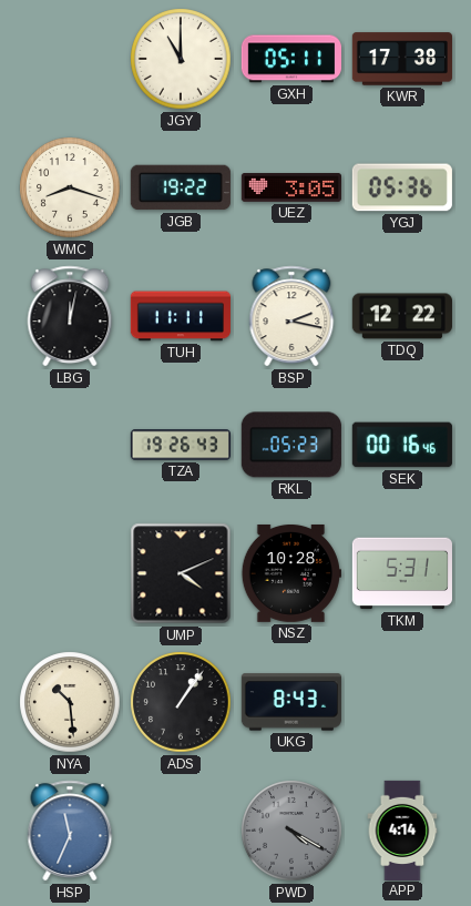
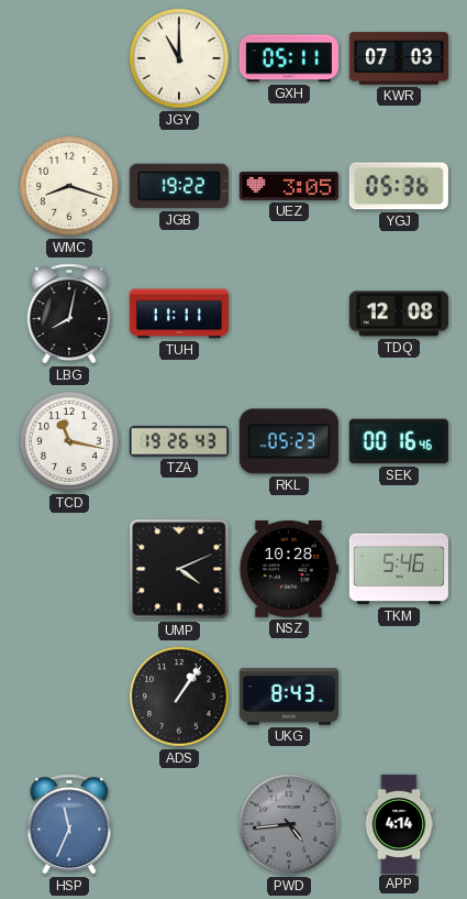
KWR: 17:38 -> 07:03 (399, 58)
LBG: 12:02 -> 8:02 (69, 314)
BSP: 2:17 -> none (291, 316)
TDQ: 12:22 -> 12:08 (399, 314)
TCD: none -> 11:17 (69, 441)
TKM: 5:31 -> 5:46 (399, 569)
NYA: 10:29 -> none (70, 702)
PWD: 4:20 -> 4:44 (289, 824)
